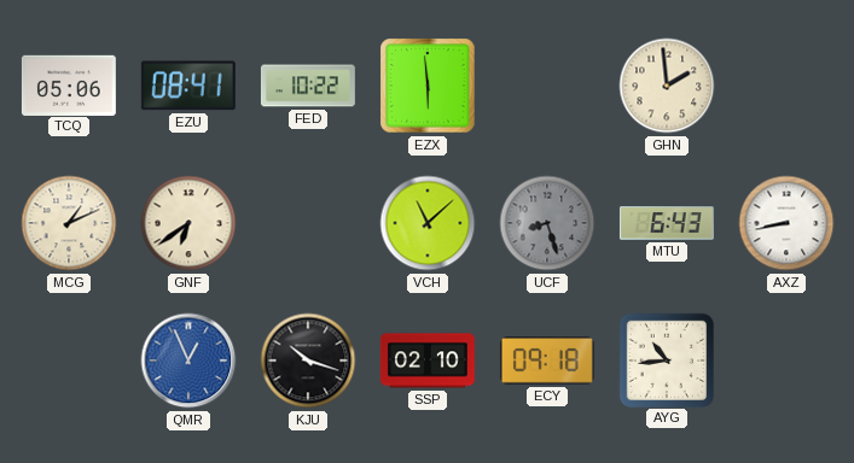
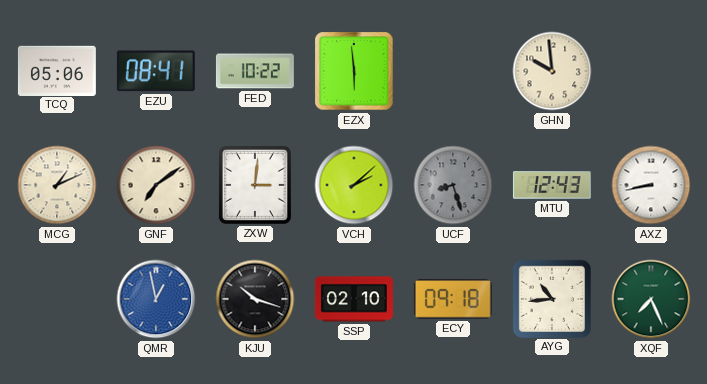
GHN: 1:59 -> 9:59 (552, 71)
GNF: 6:39 -> 7:09 (156, 185)
ZXW: none -> 3:01 (255, 185)
VCH: 11:08 -> 2:08 (354, 185)
MTU: 6:43 -> 12:43 (552, 185)
QMR: 12:56 -> 12:58 (156, 299)
XQF: none -> 7:26 (651, 299)
